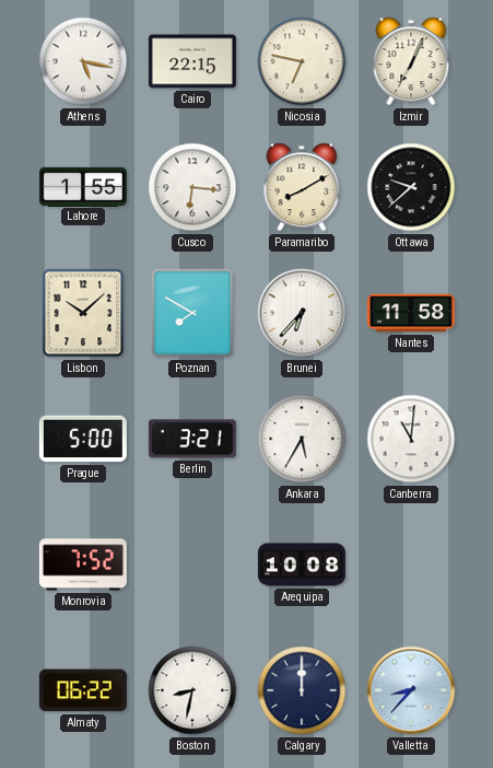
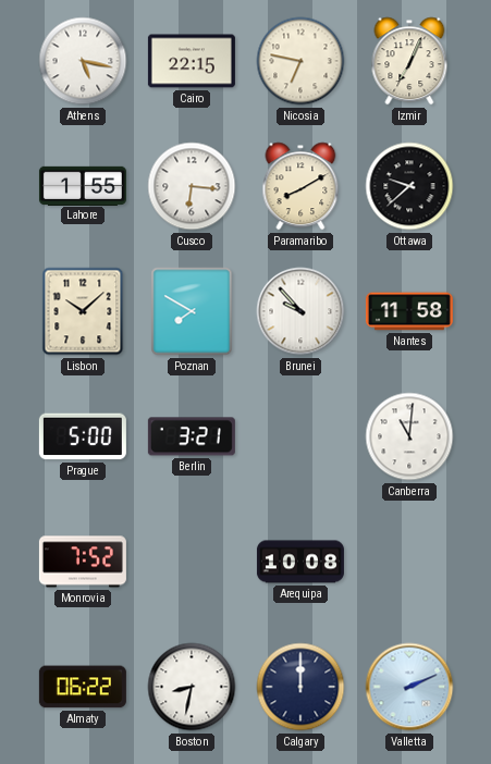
Brunei: 6:37 -> 9:53 (300, 311)
Ankara: 5:35 -> none (302, 439)
Valletta: 8:37 -> 2:11 (409, 687)
